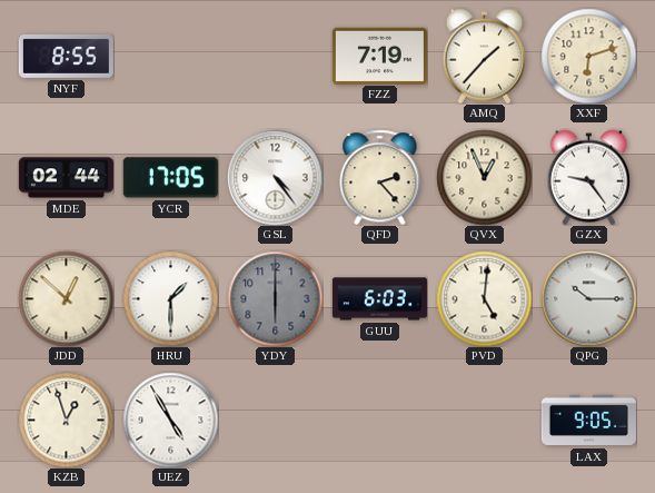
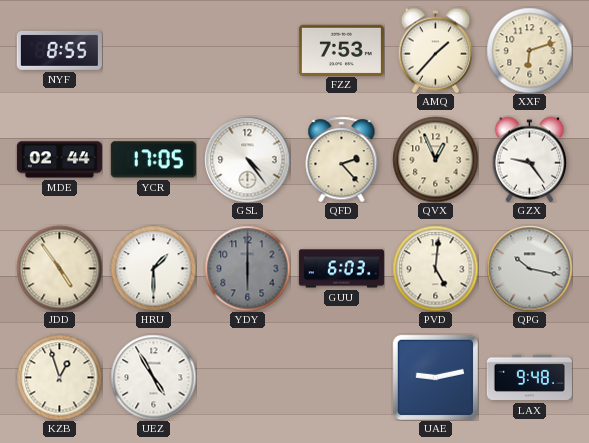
FZZ: 7:19 -> 7:53 (341, 50)
JDD: 12:52 -> 4:54 (59, 268)
QPG: 10:15 -> 10:17 (529, 268)
UAE: none -> 9:13 (435, 377)
LAX: 9:05 -> 9:48 (529, 378)
